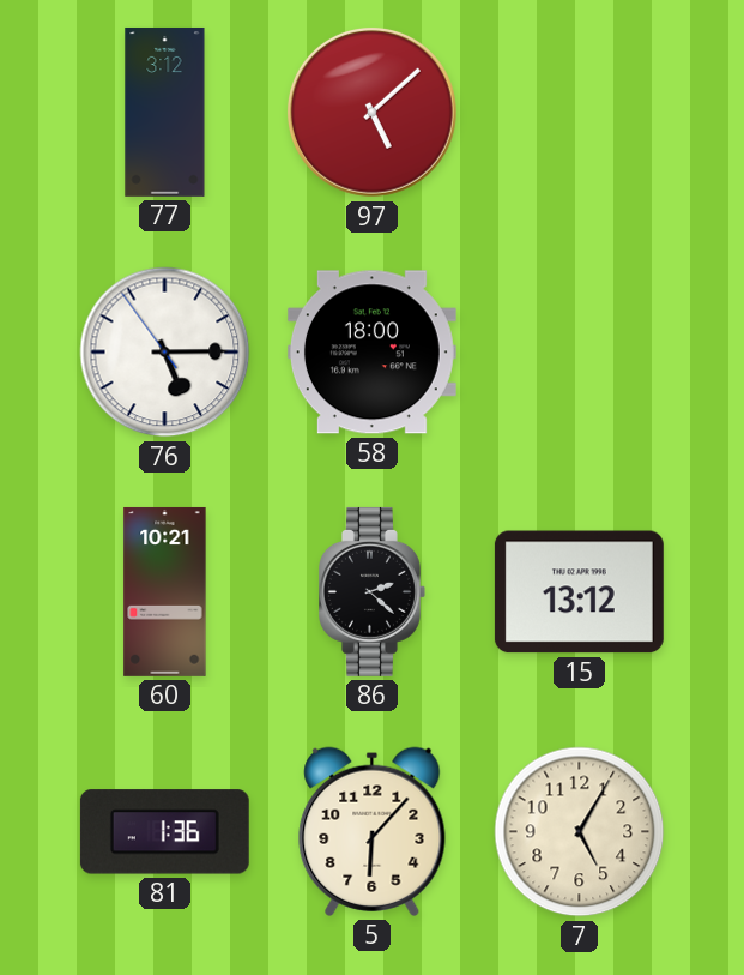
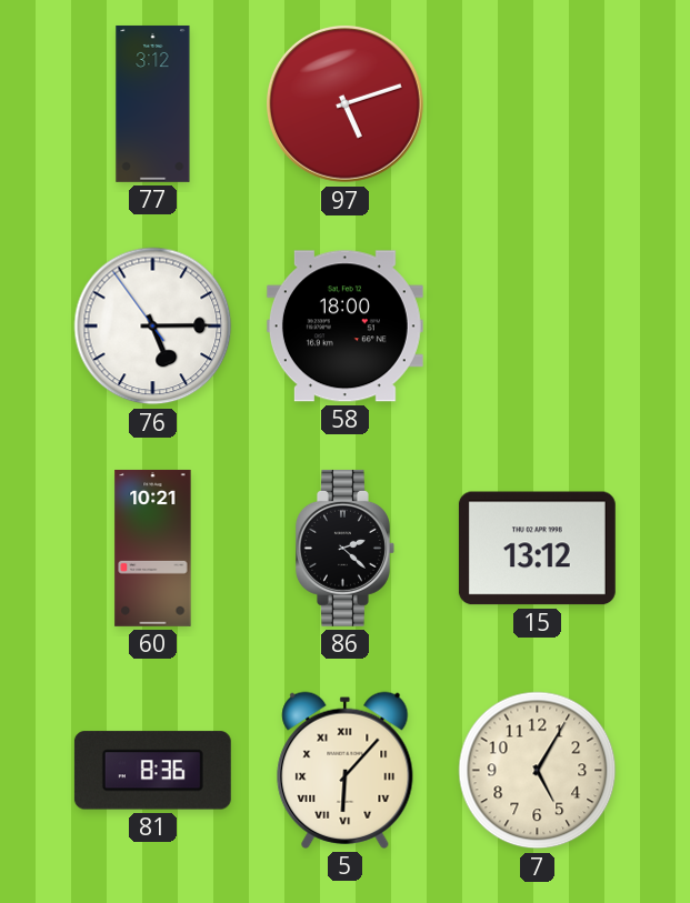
97: 5:08 -> 5:12 (344, 103)
81: 1:36 -> 8:36 (152, 771)
5 numerals: Arabic -> Roman (346, 770)
